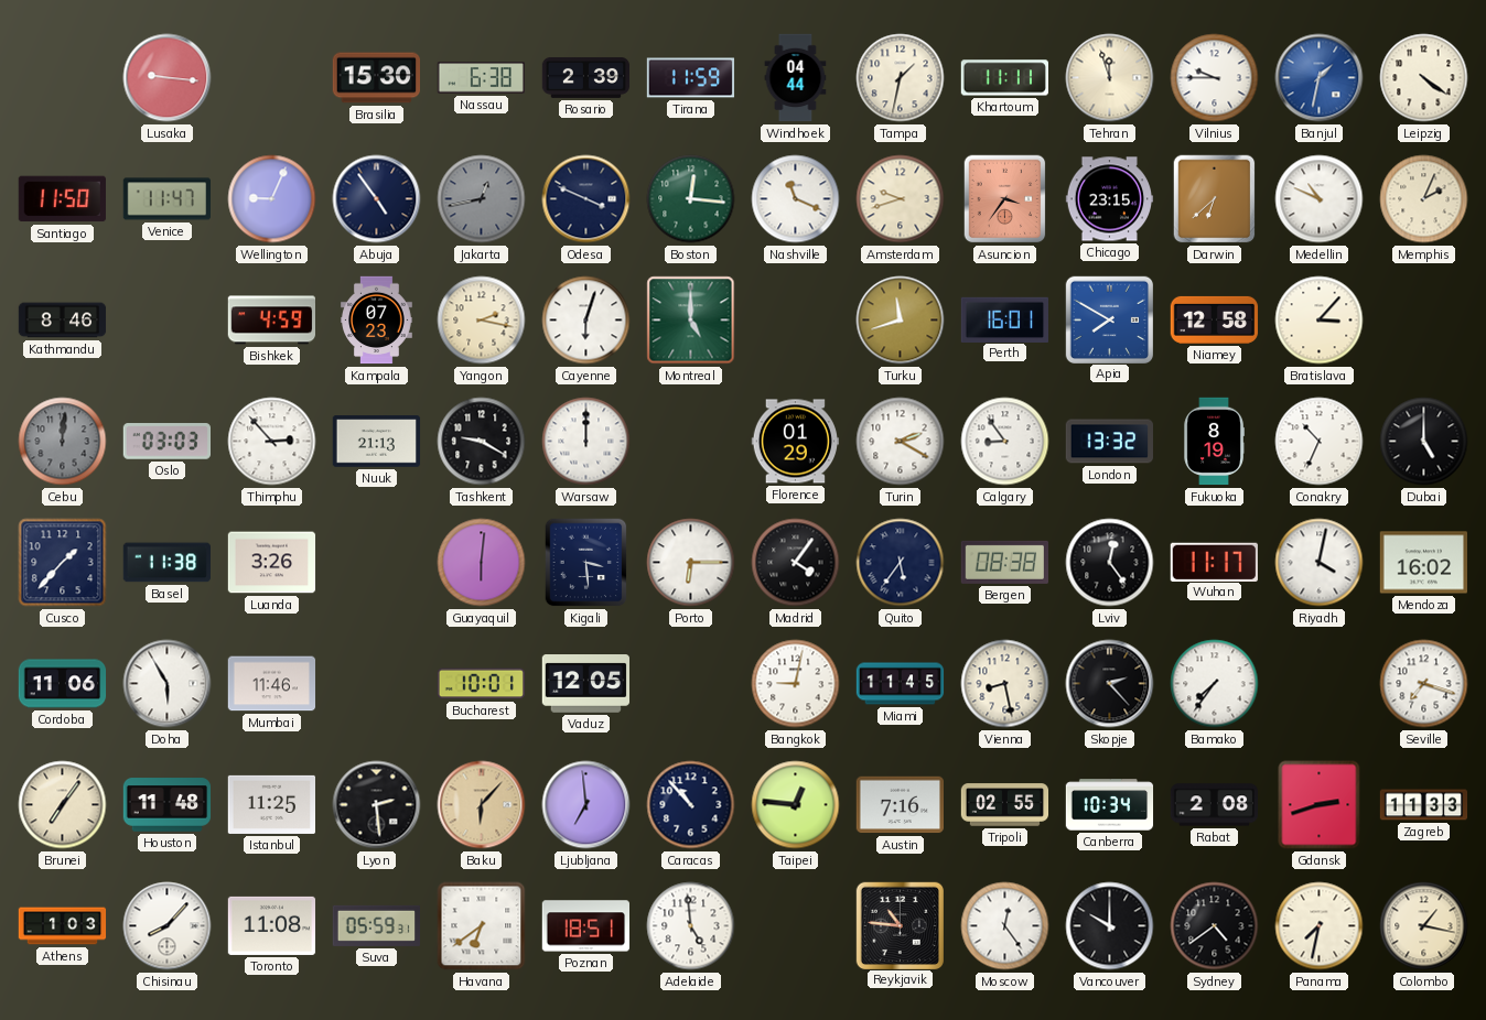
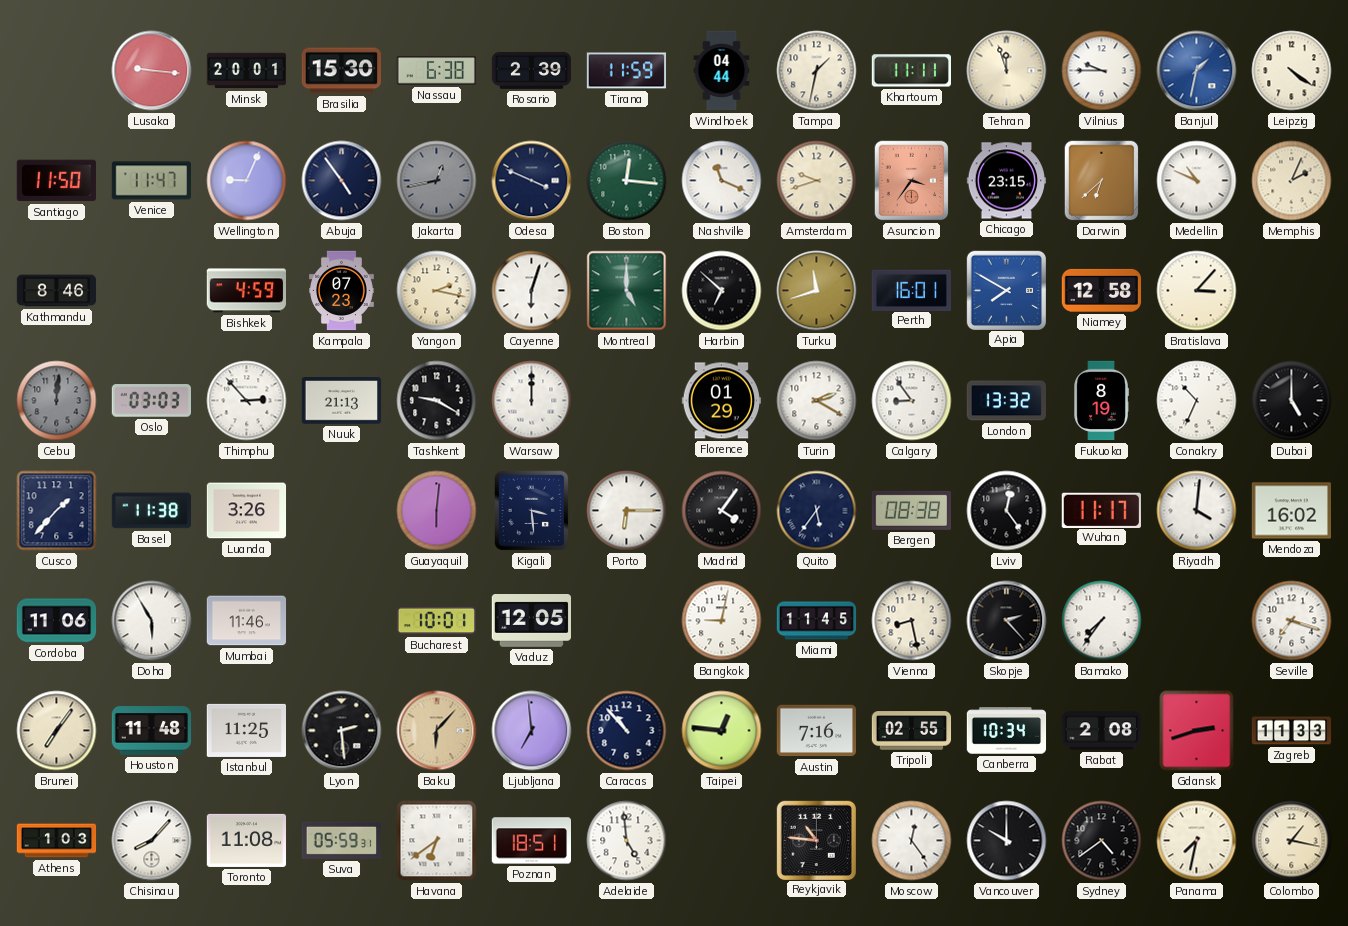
Minsk: none -> 20:01 (247, 71)
Harbin: none -> 6:52 (722, 291)
Riyadh: 4:02 -> 4:01 (1197, 511)
